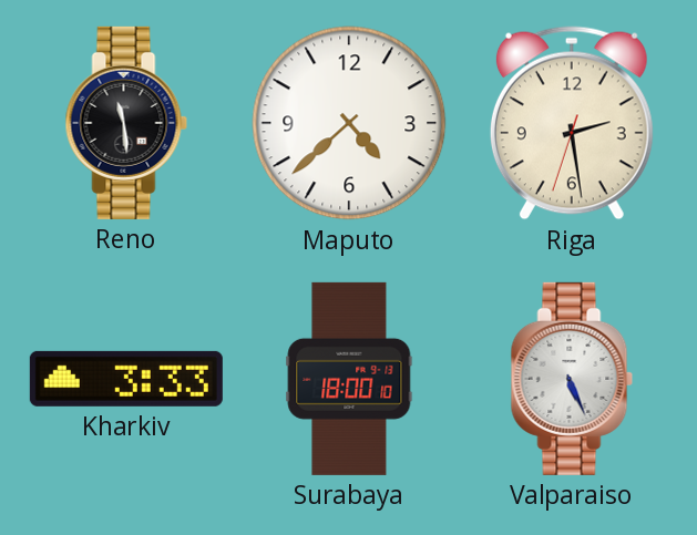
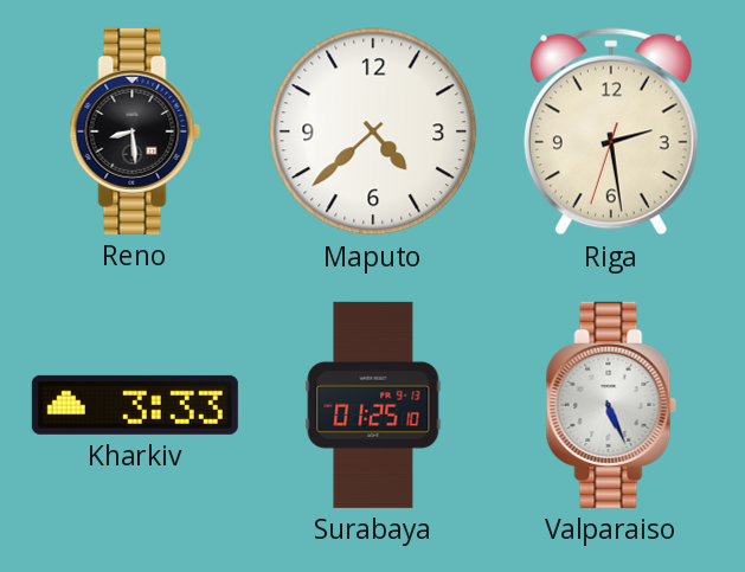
Reno: 11:29 -> 8:29 (135, 131)
Surabaya: 18:00 -> 01:25 (373, 405)
